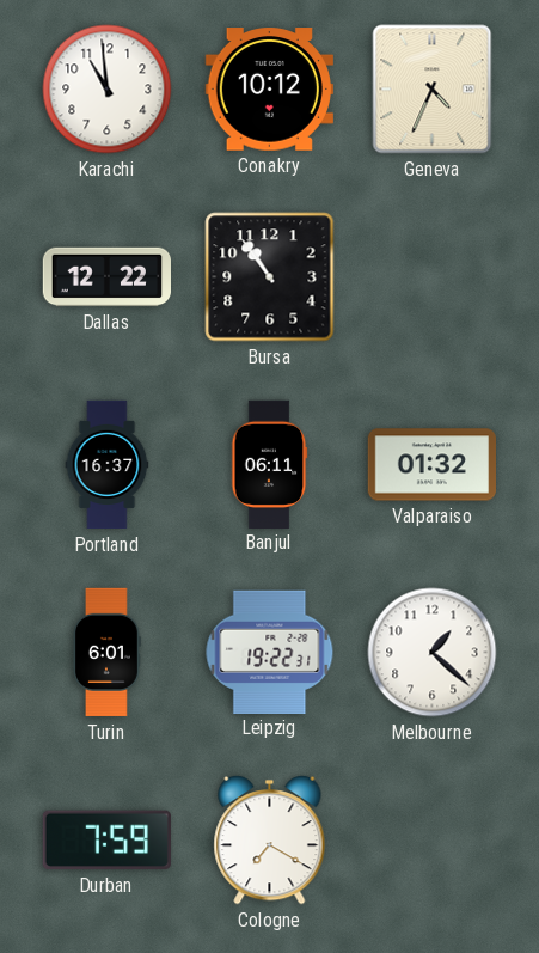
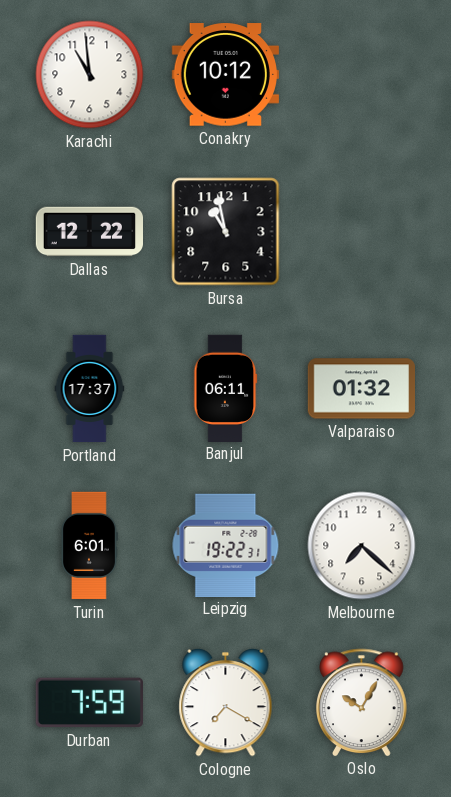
Geneva: 4:34 -> none (433, 90)
Bursa: 10:54 -> 10:58 (226, 232)
Portland: 16:37 -> 17:37 (90, 389)
Melbourne: 1:22 -> 7:22 (362, 546)
Oslo: none -> 10:05 (362, 702)
